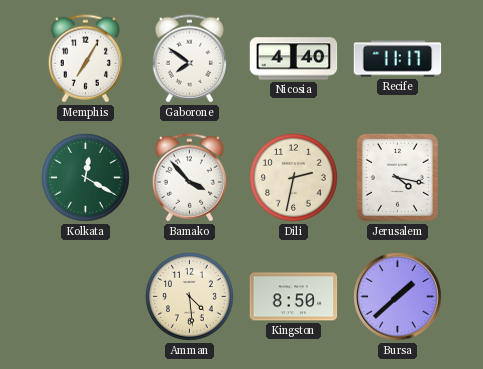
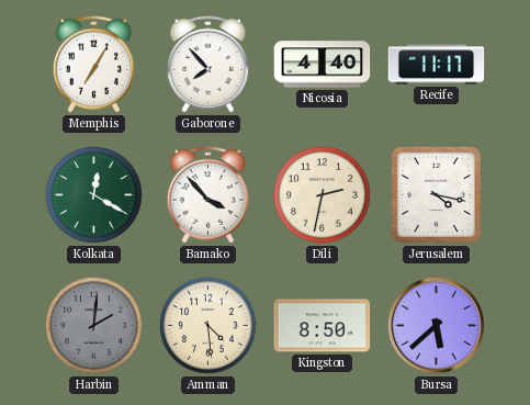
Gaborone: 7:51 -> 7:53 (207, 65)
Harbin: none -> 2:01 (94, 326)
Bursa: 1:38 -> 5:38 (437, 326)
